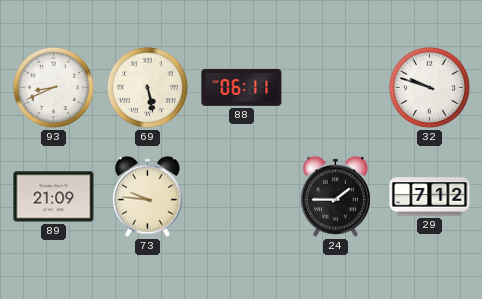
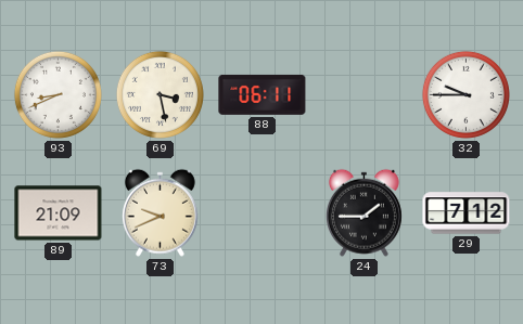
69: 5:28 -> 3:28 (160, 94)
32: 9:48 -> 9:45 (465, 94)
73: 9:46 -> 9:41 (160, 212)
